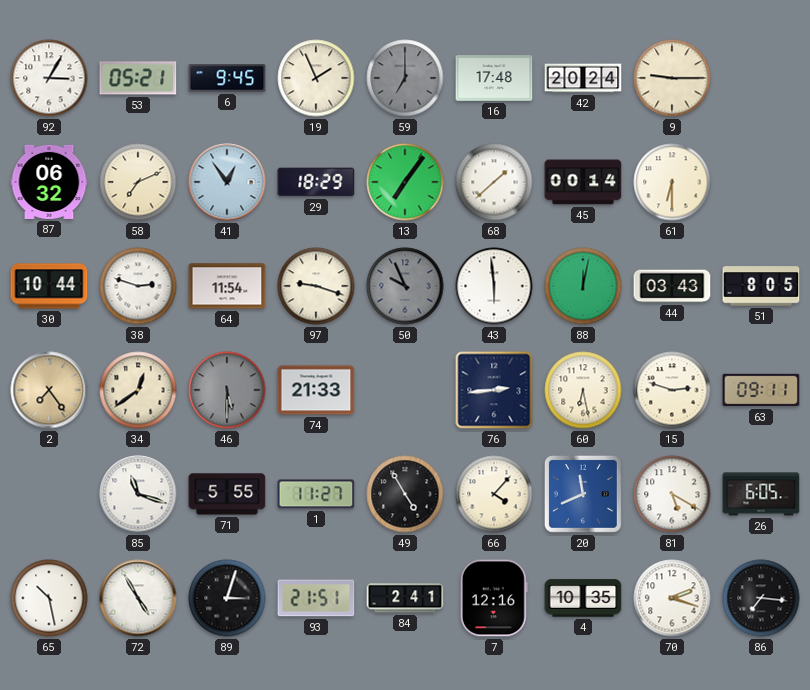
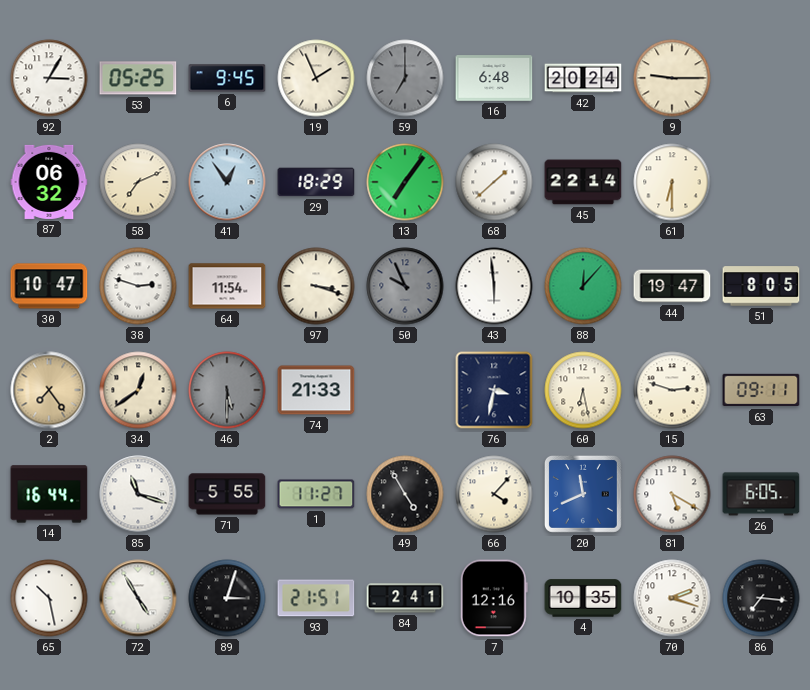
53: 05:21 -> 05:25 (138, 78)
16: 17:48 -> 6:48 (494, 78)
45: 00:14 -> 22:14 (583, 182)
30: 10:44 -> 10:47 (49, 286)
97: 9:18 -> 3:18 (316, 286)
88: 12:02 -> 12:07 (583, 286)
44: 03:43 -> 19:47 (672, 286)
76: 2:44 -> 3:32 (494, 390)
14: none -> 16:44 (49, 494)
